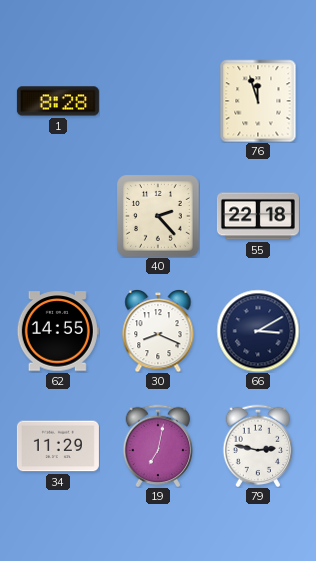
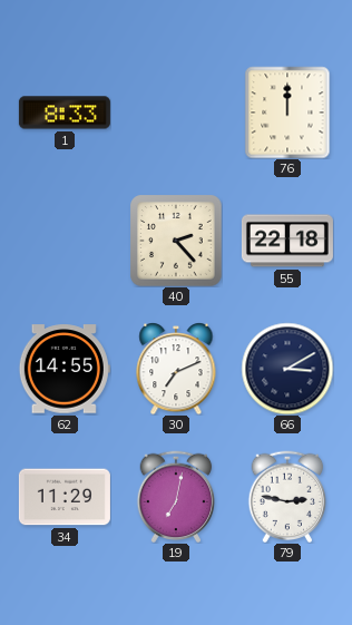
1: 8:28 -> 8:33 (65, 113)
76: 11:57 -> 12:00 (287, 113)
30: 8:19 -> 7:11 (176, 369)
